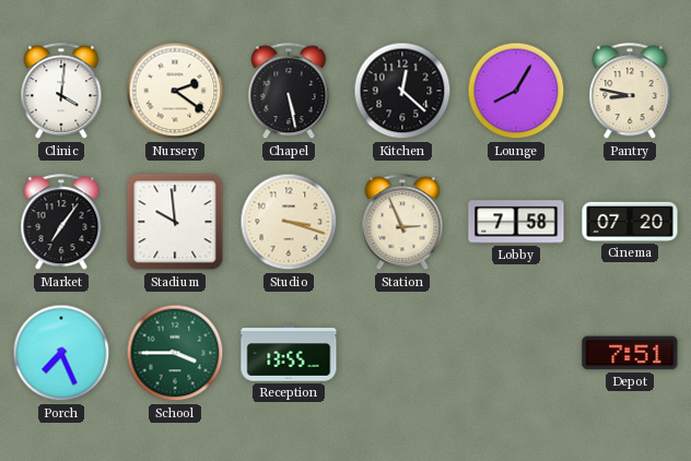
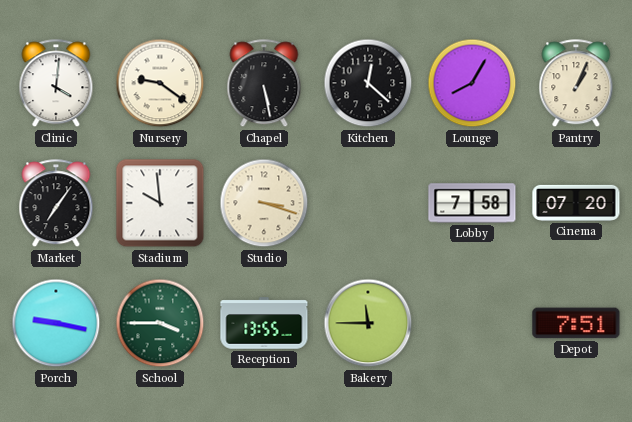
Nursery: 2:21 -> 9:21 (160, 83)
Pantry: 8:47 -> 1:04 (576, 84)
Station: 2:56 -> none (402, 223)
Porch: 7:26 -> 9:17 (56, 323)
Bakery: none -> 11:45 (368, 323)
